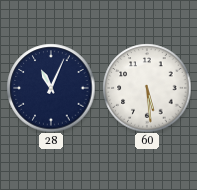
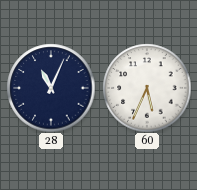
60: 5:29 -> 5:34 (147, 88)
